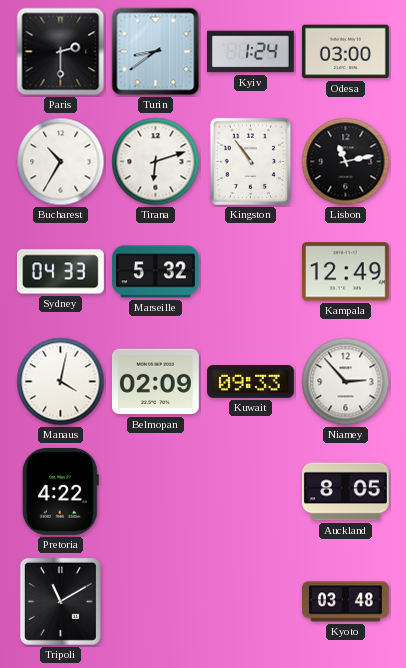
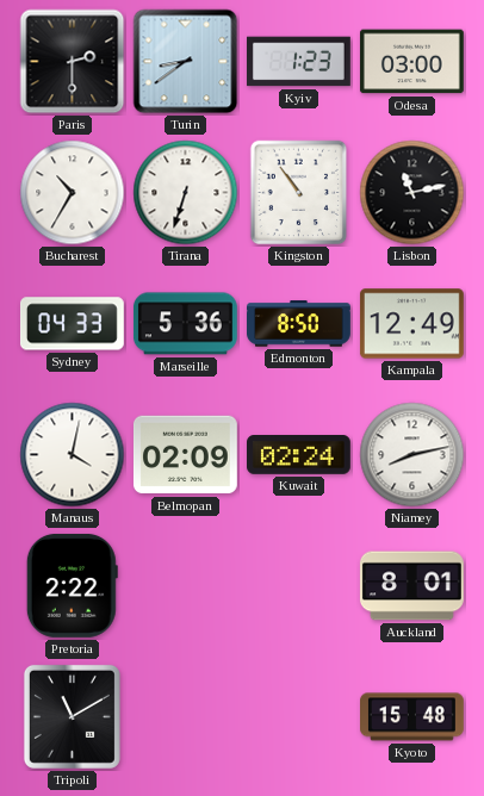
Kyiv: 1:24 -> 1:23 (299, 62)
Tirana: 6:12 -> 6:33 (186, 193)
Marseille: 5:32 -> 5:36 (185, 324)
Edmonton: none -> 8:50 (299, 324)
Kuwait: 09:33 -> 02:24 (299, 455)
Niamey: 2:53 -> 8:13 (412, 455)
Pretoria: 4:22 -> 2:22 (72, 585)
Auckland: 8:05 -> 8:01 (412, 586)
Kyoto: 03:48 -> 15:48 (412, 717)
